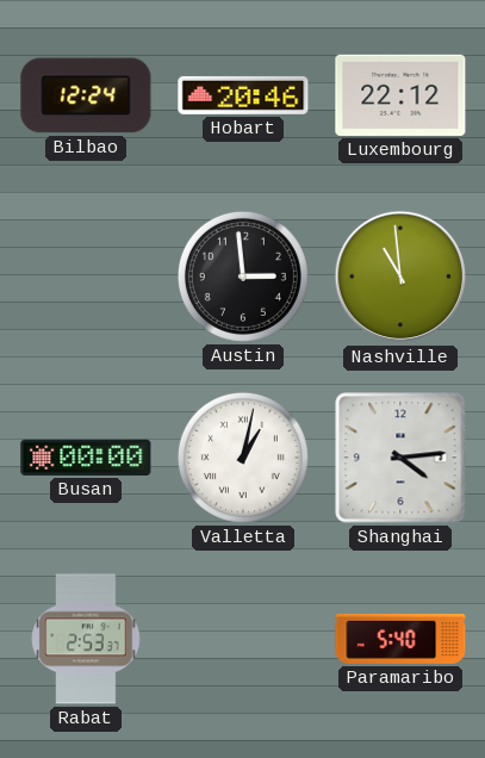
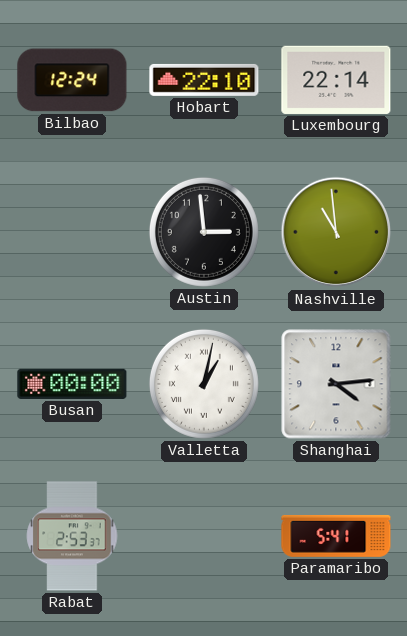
Hobart: 20:46 -> 22:10 (204, 80)
Luxembourg: 22:12 -> 22:14 (336, 80)
Paramaribo: 5:40 -> 5:41 (336, 536)
